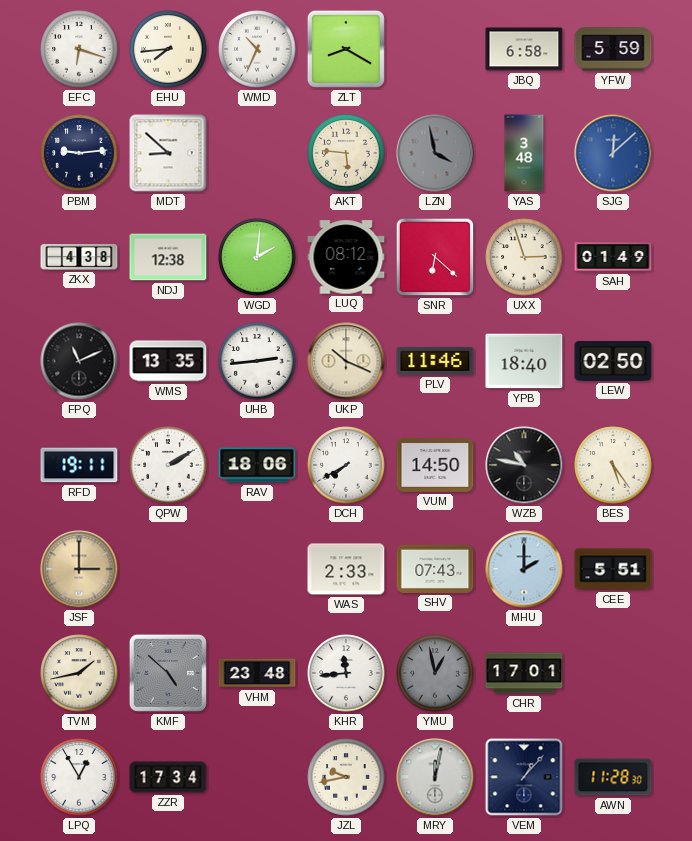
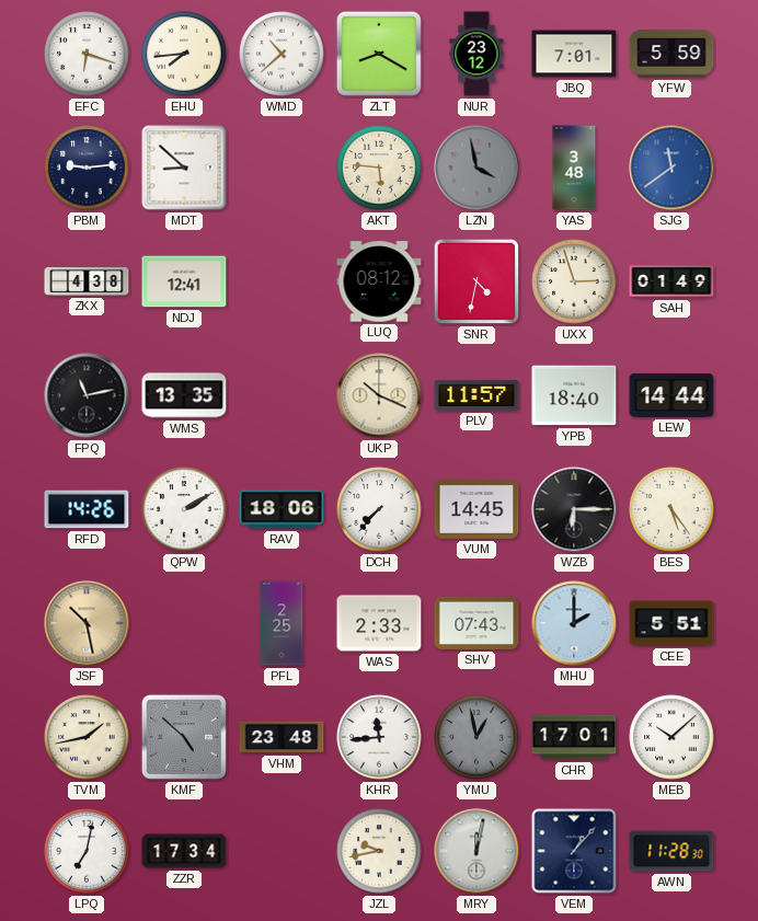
WMD: 10:34 -> 10:38 (282, 54)
NUR: none -> 23:12 (476, 54)
JBQ: 6:58 -> 7:01 (574, 54)
SJG: 12:08 -> 11:39 (671, 168)
NDJ: 12:38 -> 12:41 (184, 281)
WGD: 2:01 -> none (257, 257)
SNR: 6:22 -> 4:32 (476, 281)
FPQ: 11:11 -> 11:13 (87, 395)
UHB: 2:44 -> none (257, 361)
PLV: 11:46 -> 11:57 (476, 395)
LEW: 02:50 -> 14:44 (671, 395)
RFD: 19:11 -> 14:26 (87, 509)
DCH: 7:40 -> 7:37 (379, 509)
VUM: 14:50 -> 14:45 (476, 510)
WZB: 10:47 -> 6:15 (574, 509)
JSF: 3:00 -> 10:28 (87, 623)
PFL: none -> 2:25 (282, 623)
MEB: none -> 10:08 (671, 737)
LPQ: 12:55 -> 7:02 (87, 851)
